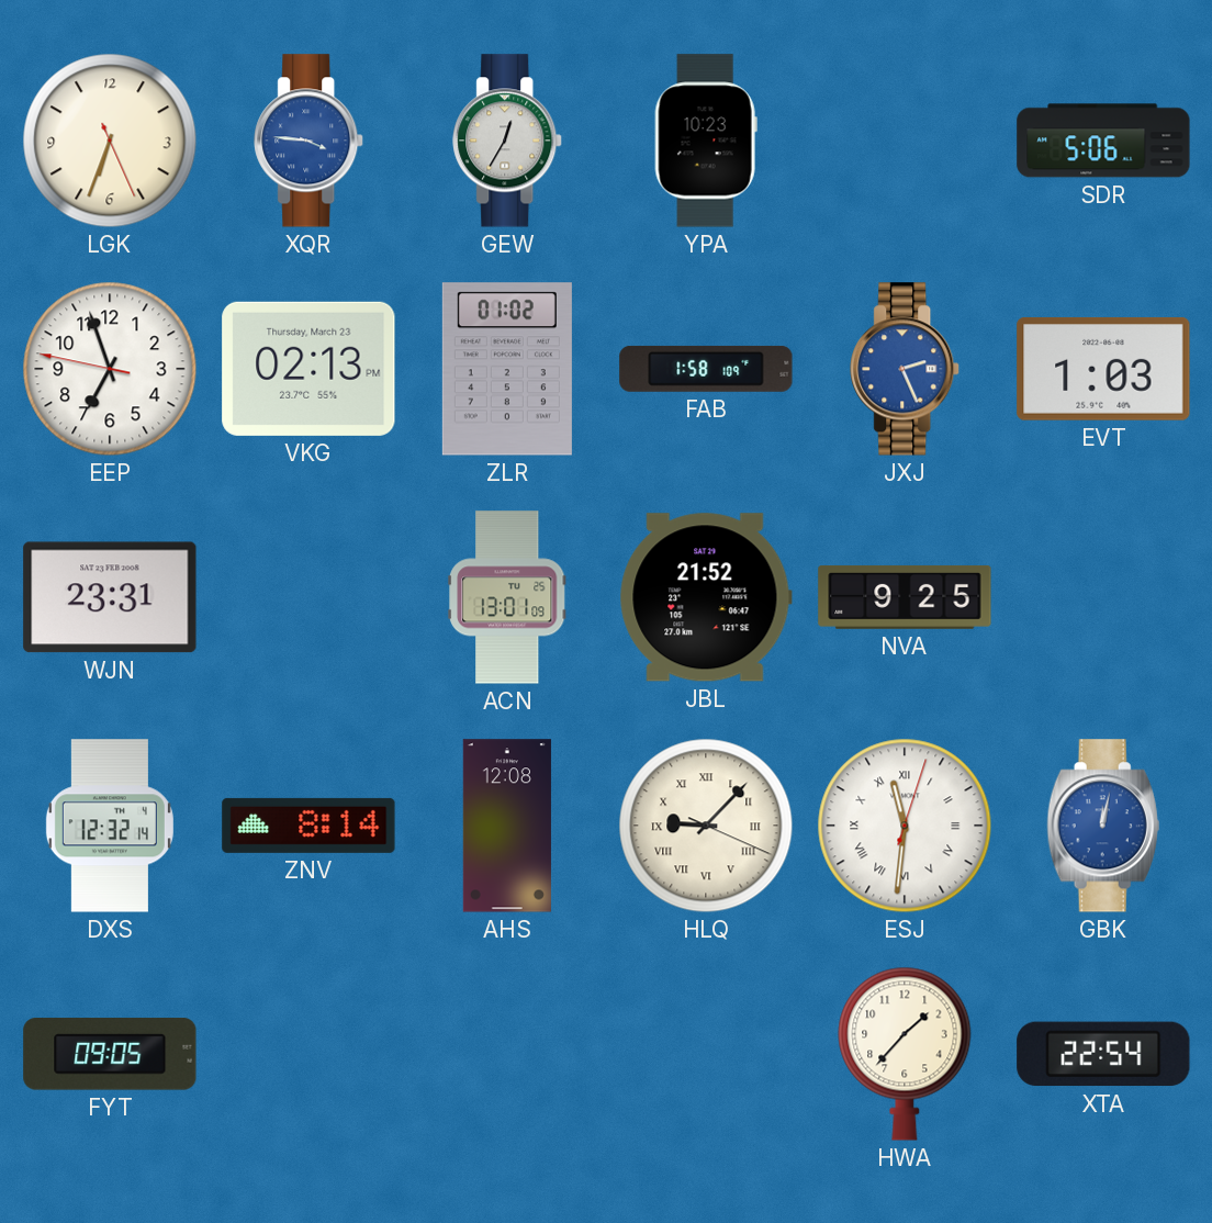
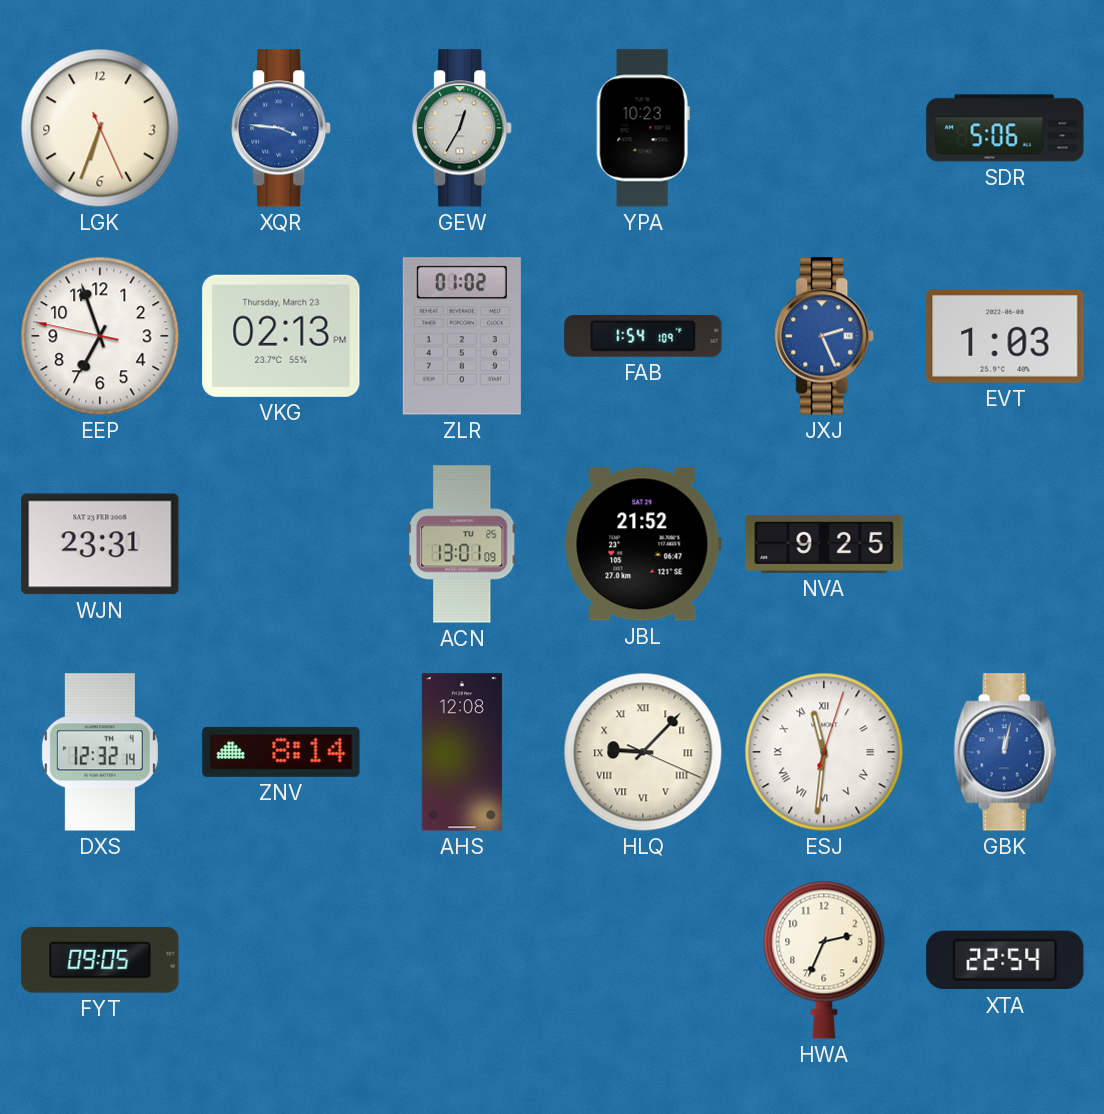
FAB: 1:58 -> 1:54 (643, 336)
HWA: 1:37 -> 2:34 (824, 960)
